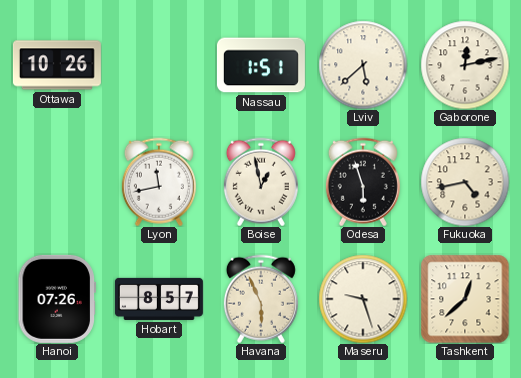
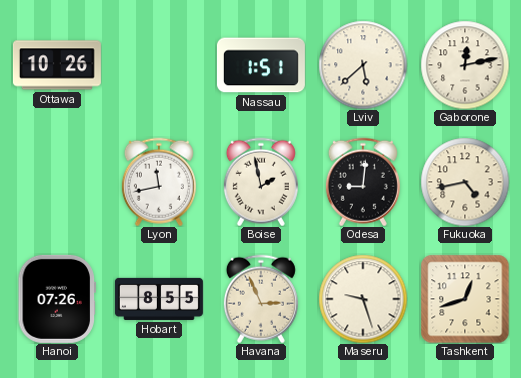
Boise: 12:58 -> 1:58 (261, 182)
Odesa: 5:57 -> 9:01 (363, 182)
Hobart: 8:57 -> 8:55 (159, 299)
Havana: 5:56 -> 2:56 (261, 299)
Tashkent: 12:38 -> 12:42 (465, 299)
